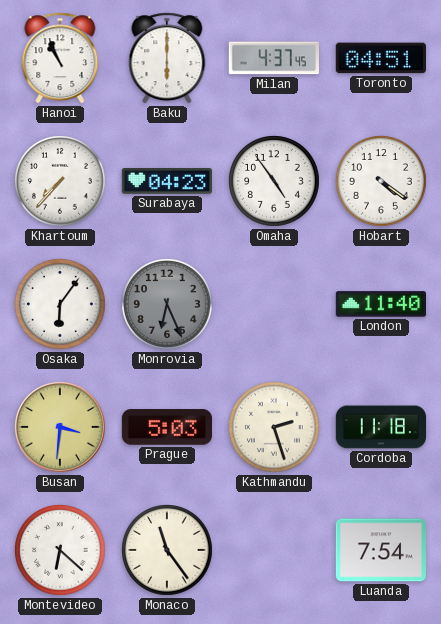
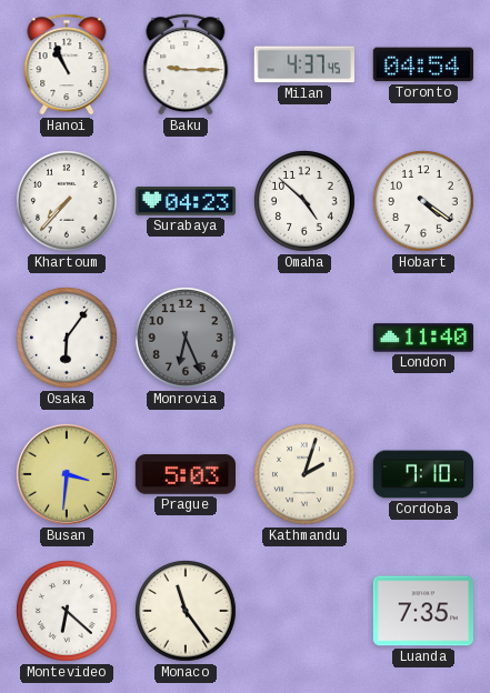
Baku: 6:00 -> 9:15 (186, 64)
Toronto: 04:51 -> 04:54 (423, 64)
Omaha: 4:54 -> 4:52 (306, 202)
Kathmandu: 2:27 -> 2:03 (306, 475)
Cordoba: 11:18 -> 7:10 (423, 474)
Luanda: 7:54 -> 7:35 (422, 611)
